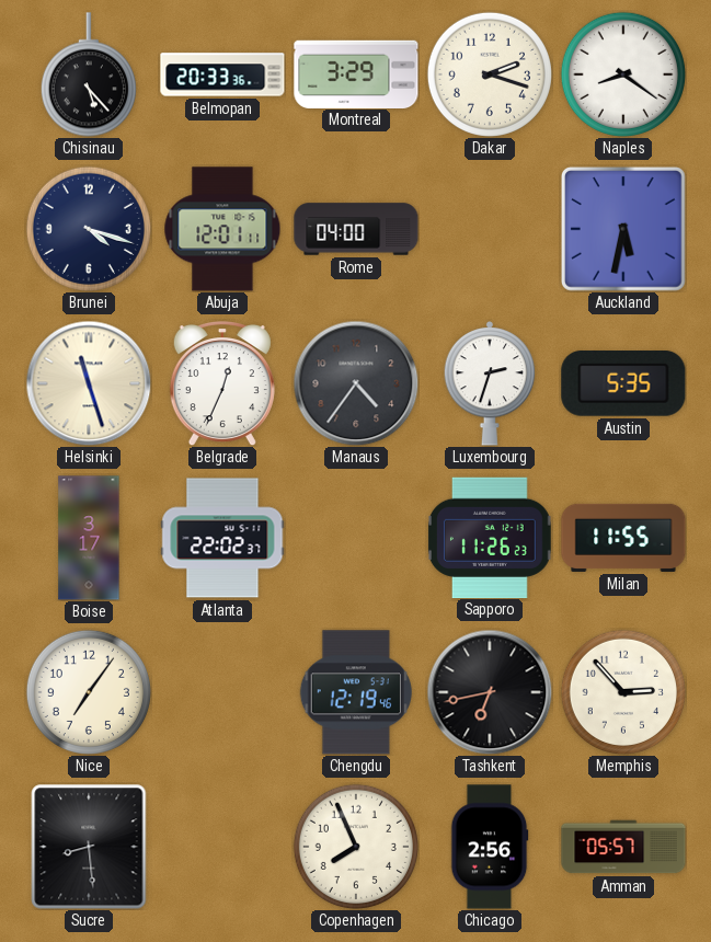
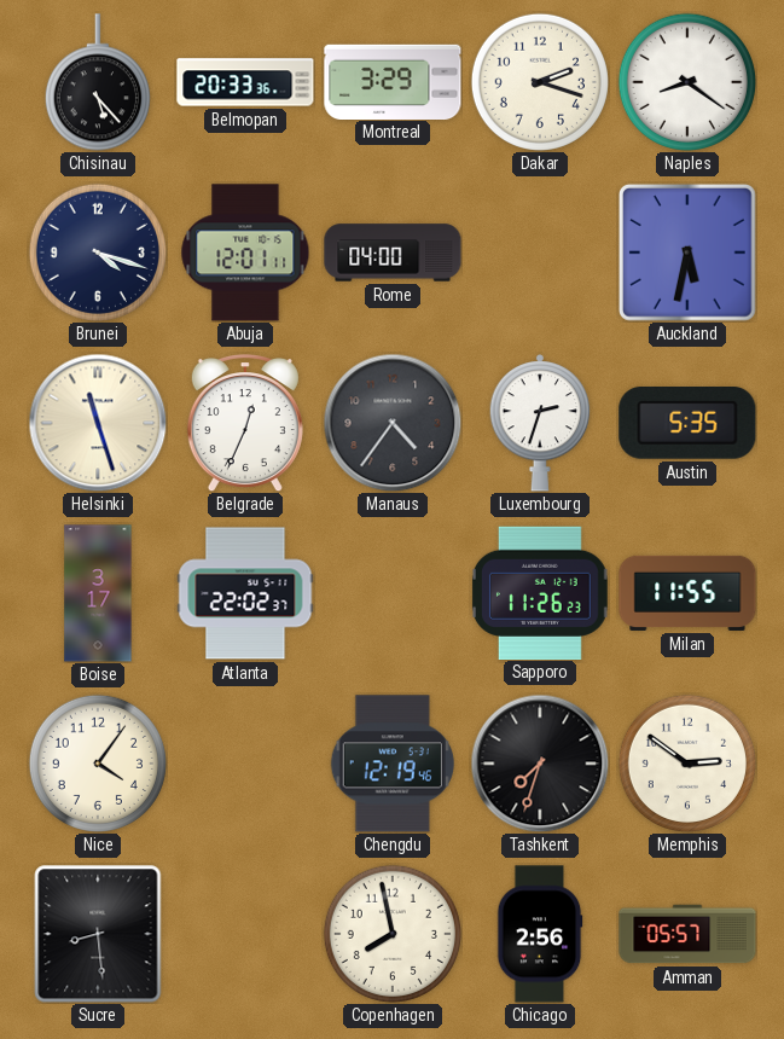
Nice: 7:06 -> 4:06 (98, 764)
Tashkent: 6:43 -> 7:33 (540, 764)
Memphis: 2:53 -> 2:51 (687, 764)
Copenhagen: 7:56 -> 7:58 (393, 934)
